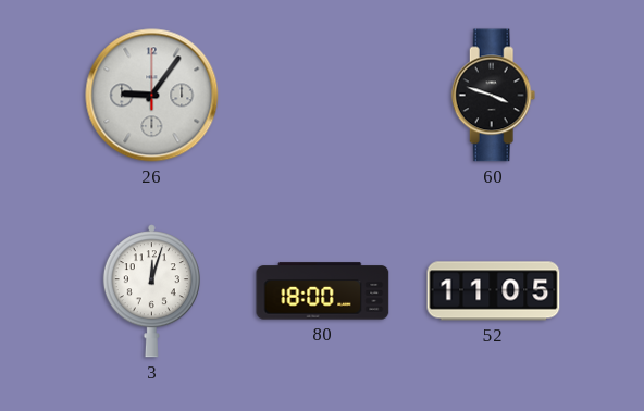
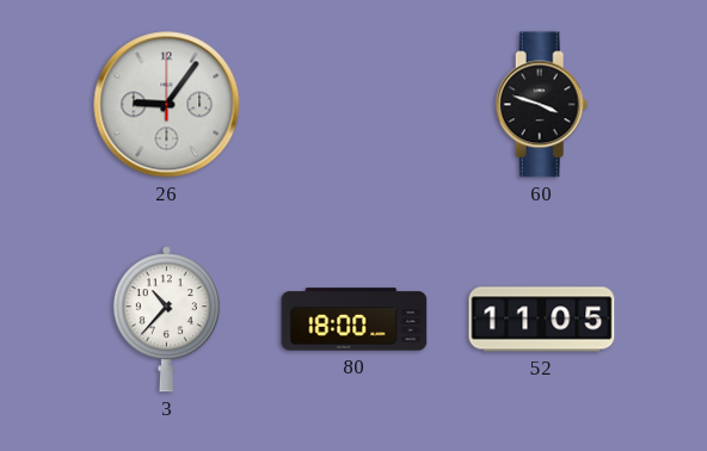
3: 12:03 -> 10:37 (166, 320)
